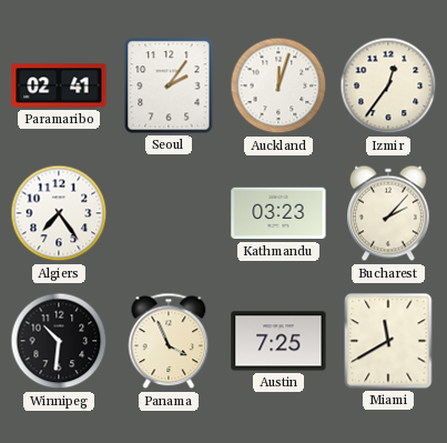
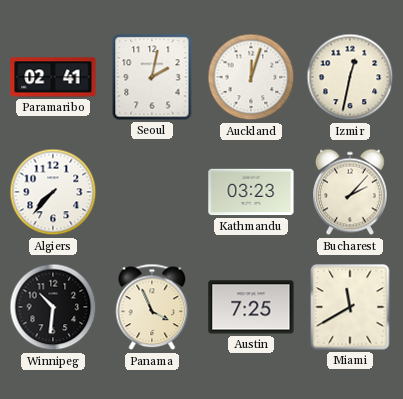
Seoul: 2:06 -> 2:02 (152, 77)
Izmir: 12:36 -> 12:32 (350, 77)
Algiers: 7:24 -> 7:37 (53, 192)
